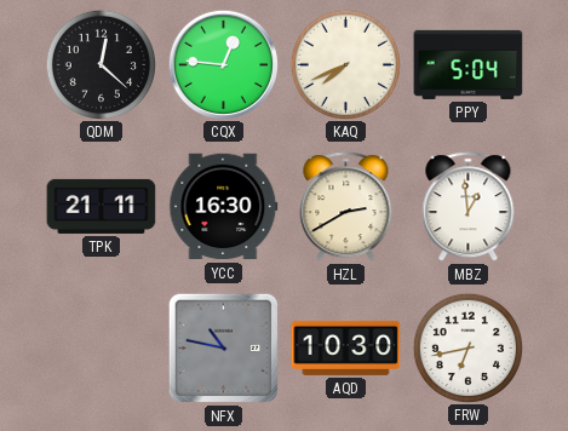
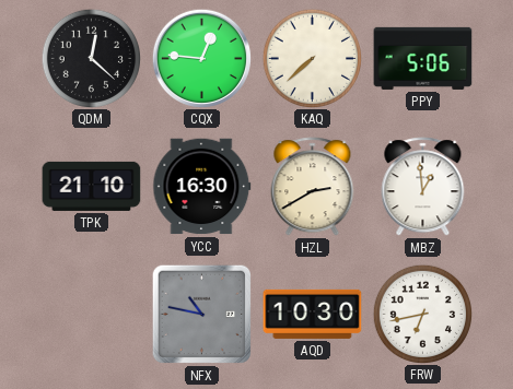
KAQ: 7:41 -> 7:38 (312, 58)
PPY: 5:04 -> 5:06 (423, 58)
TPK: 21:11 -> 21:10 (92, 186)
